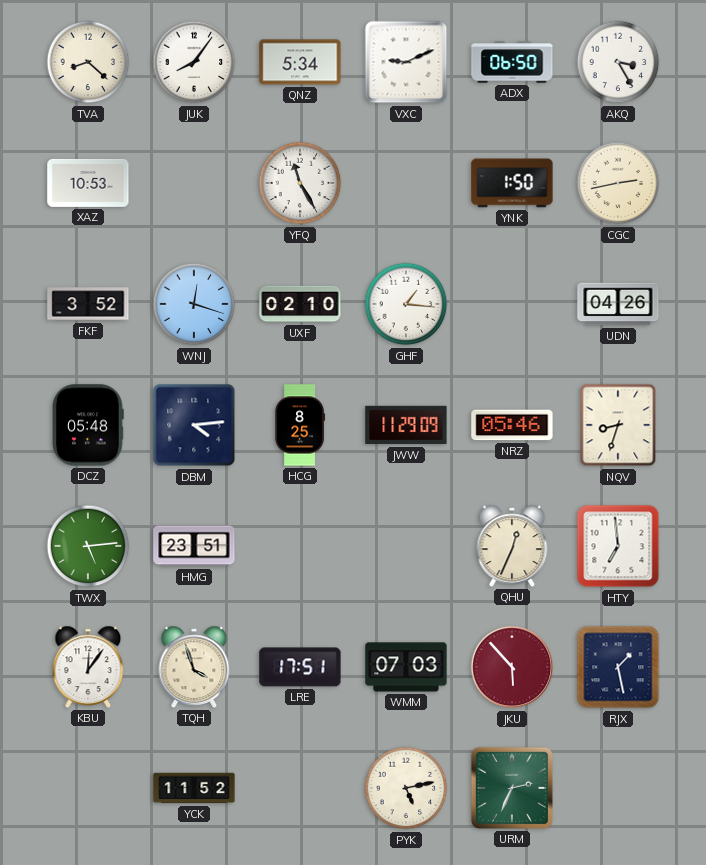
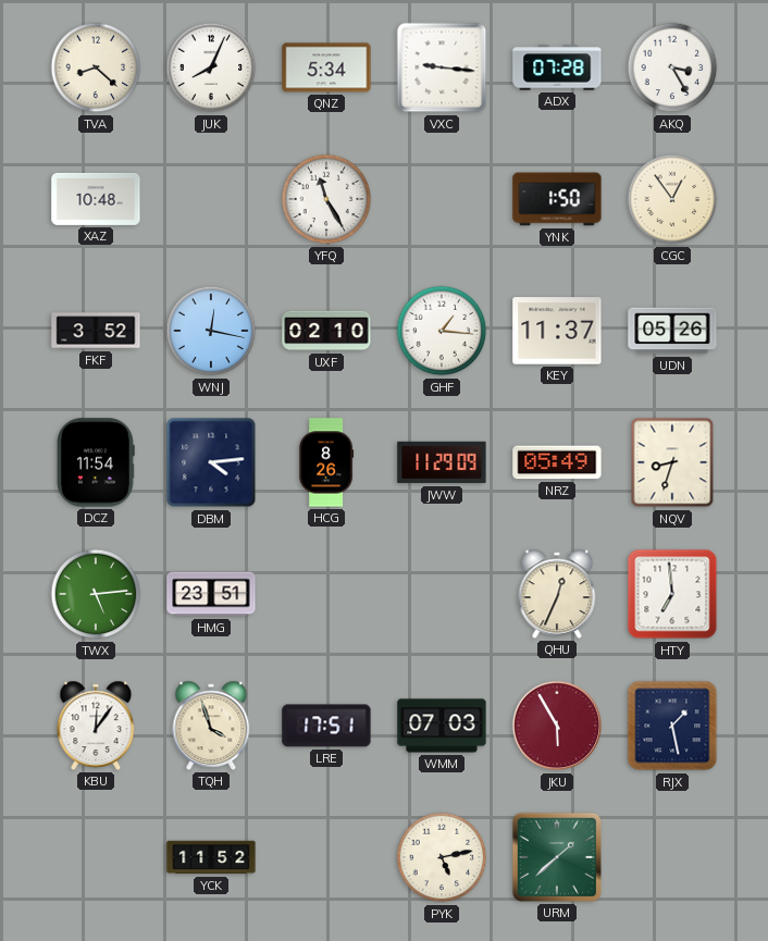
JUK: 8:06 -> 8:04 (211, 67)
VXC: 9:11 -> 9:16 (442, 67)
ADX: 06:50 -> 07:28 (557, 67)
XAZ: 10:53 -> 10:48 (96, 199)
CGC: 2:43 -> 12:54 (672, 199)
WNJ: 12:18 -> 12:17 (211, 331)
KEY: none -> 11:37 (557, 331)
UDN: 04:26 -> 05:26 (672, 331)
DCZ: 05:48 -> 11:54 (96, 462)
HCG: 8:25 -> 8:26 (326, 462)
NRZ: 05:46 -> 05:49 (557, 462)
JKU: 5:53 -> 5:55 (557, 726)
URM: 2:34 -> 1:38 (557, 857)
